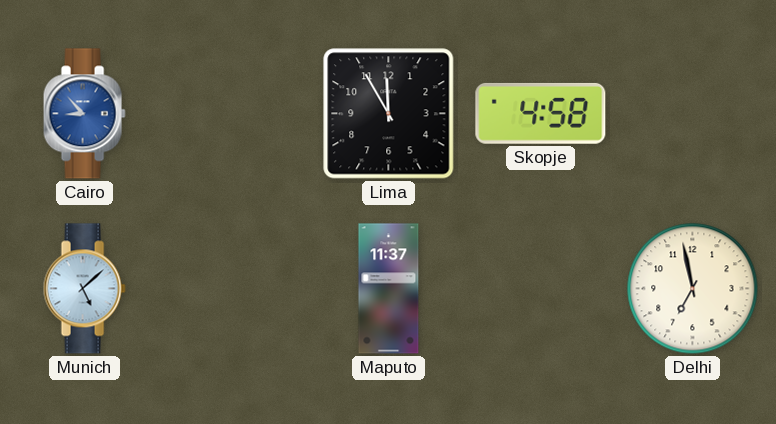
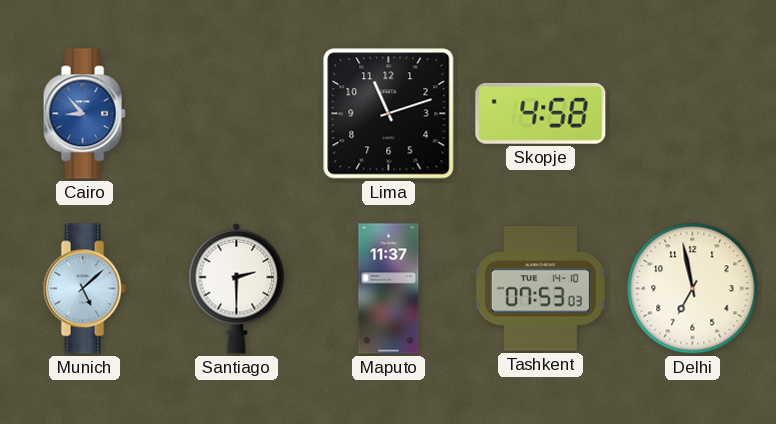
Lima: 11:55 -> 11:12 (389, 114)
Santiago: none -> 2:30 (237, 288)
Tashkent: none -> 07:53 (540, 289)
